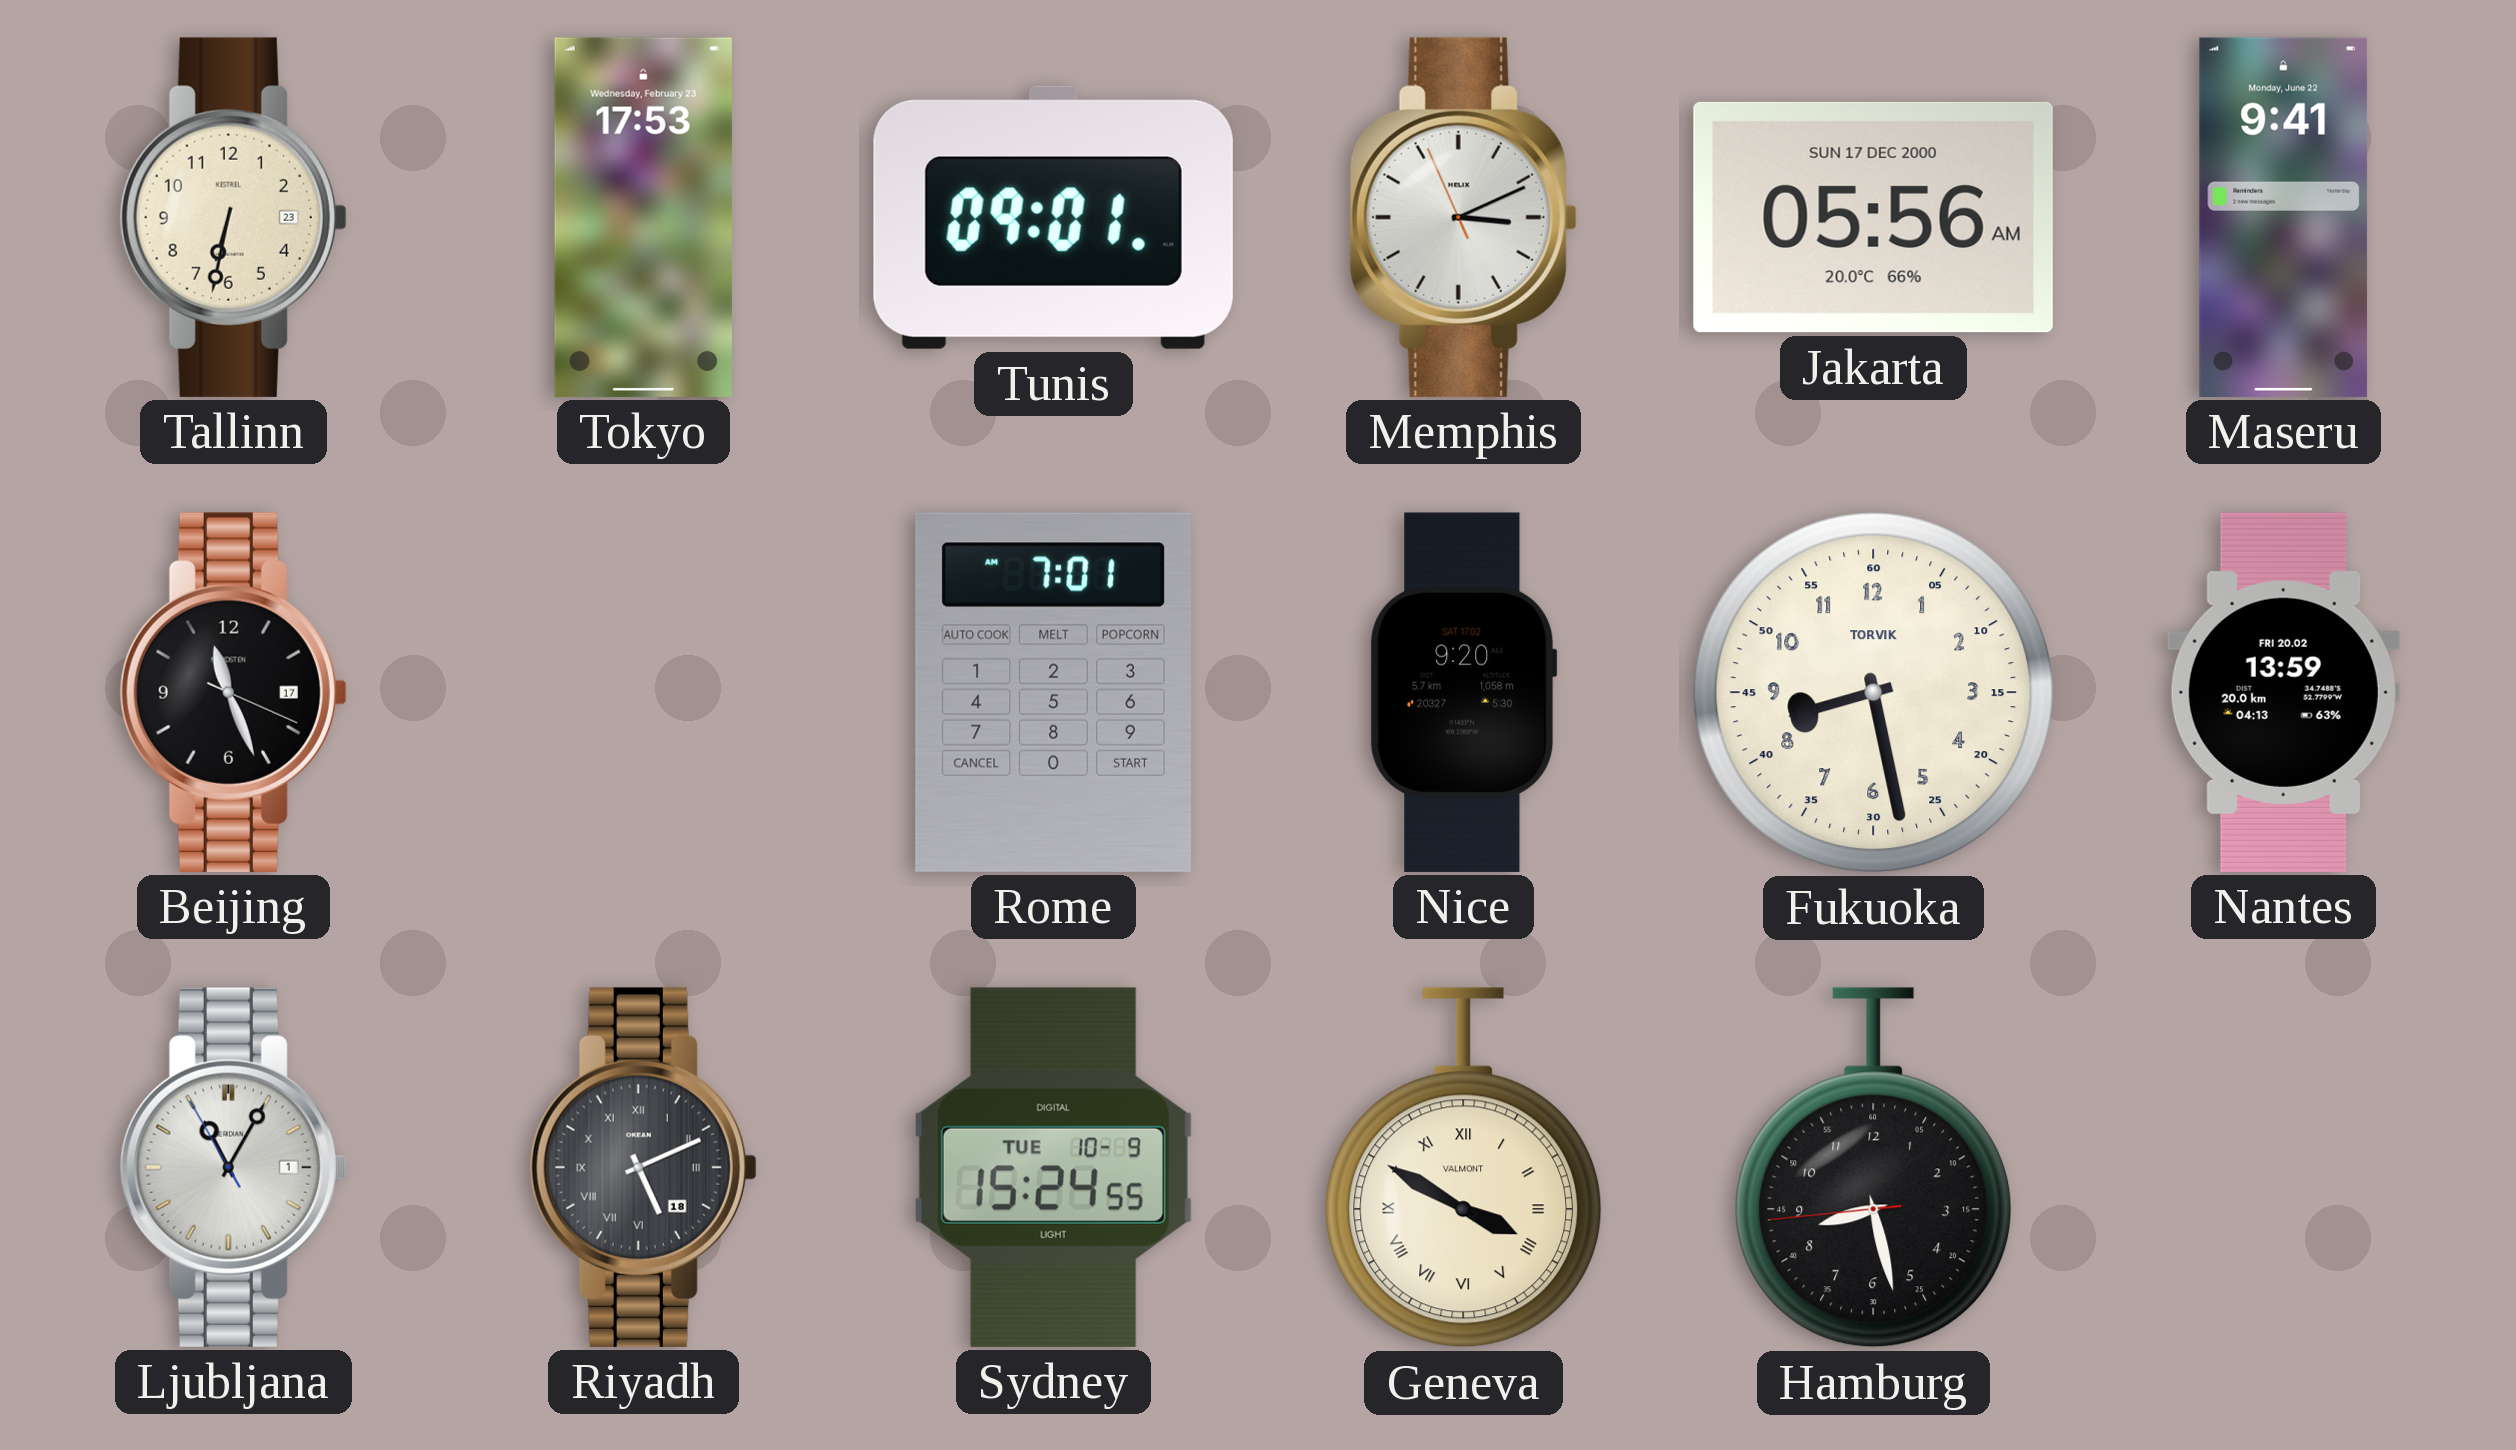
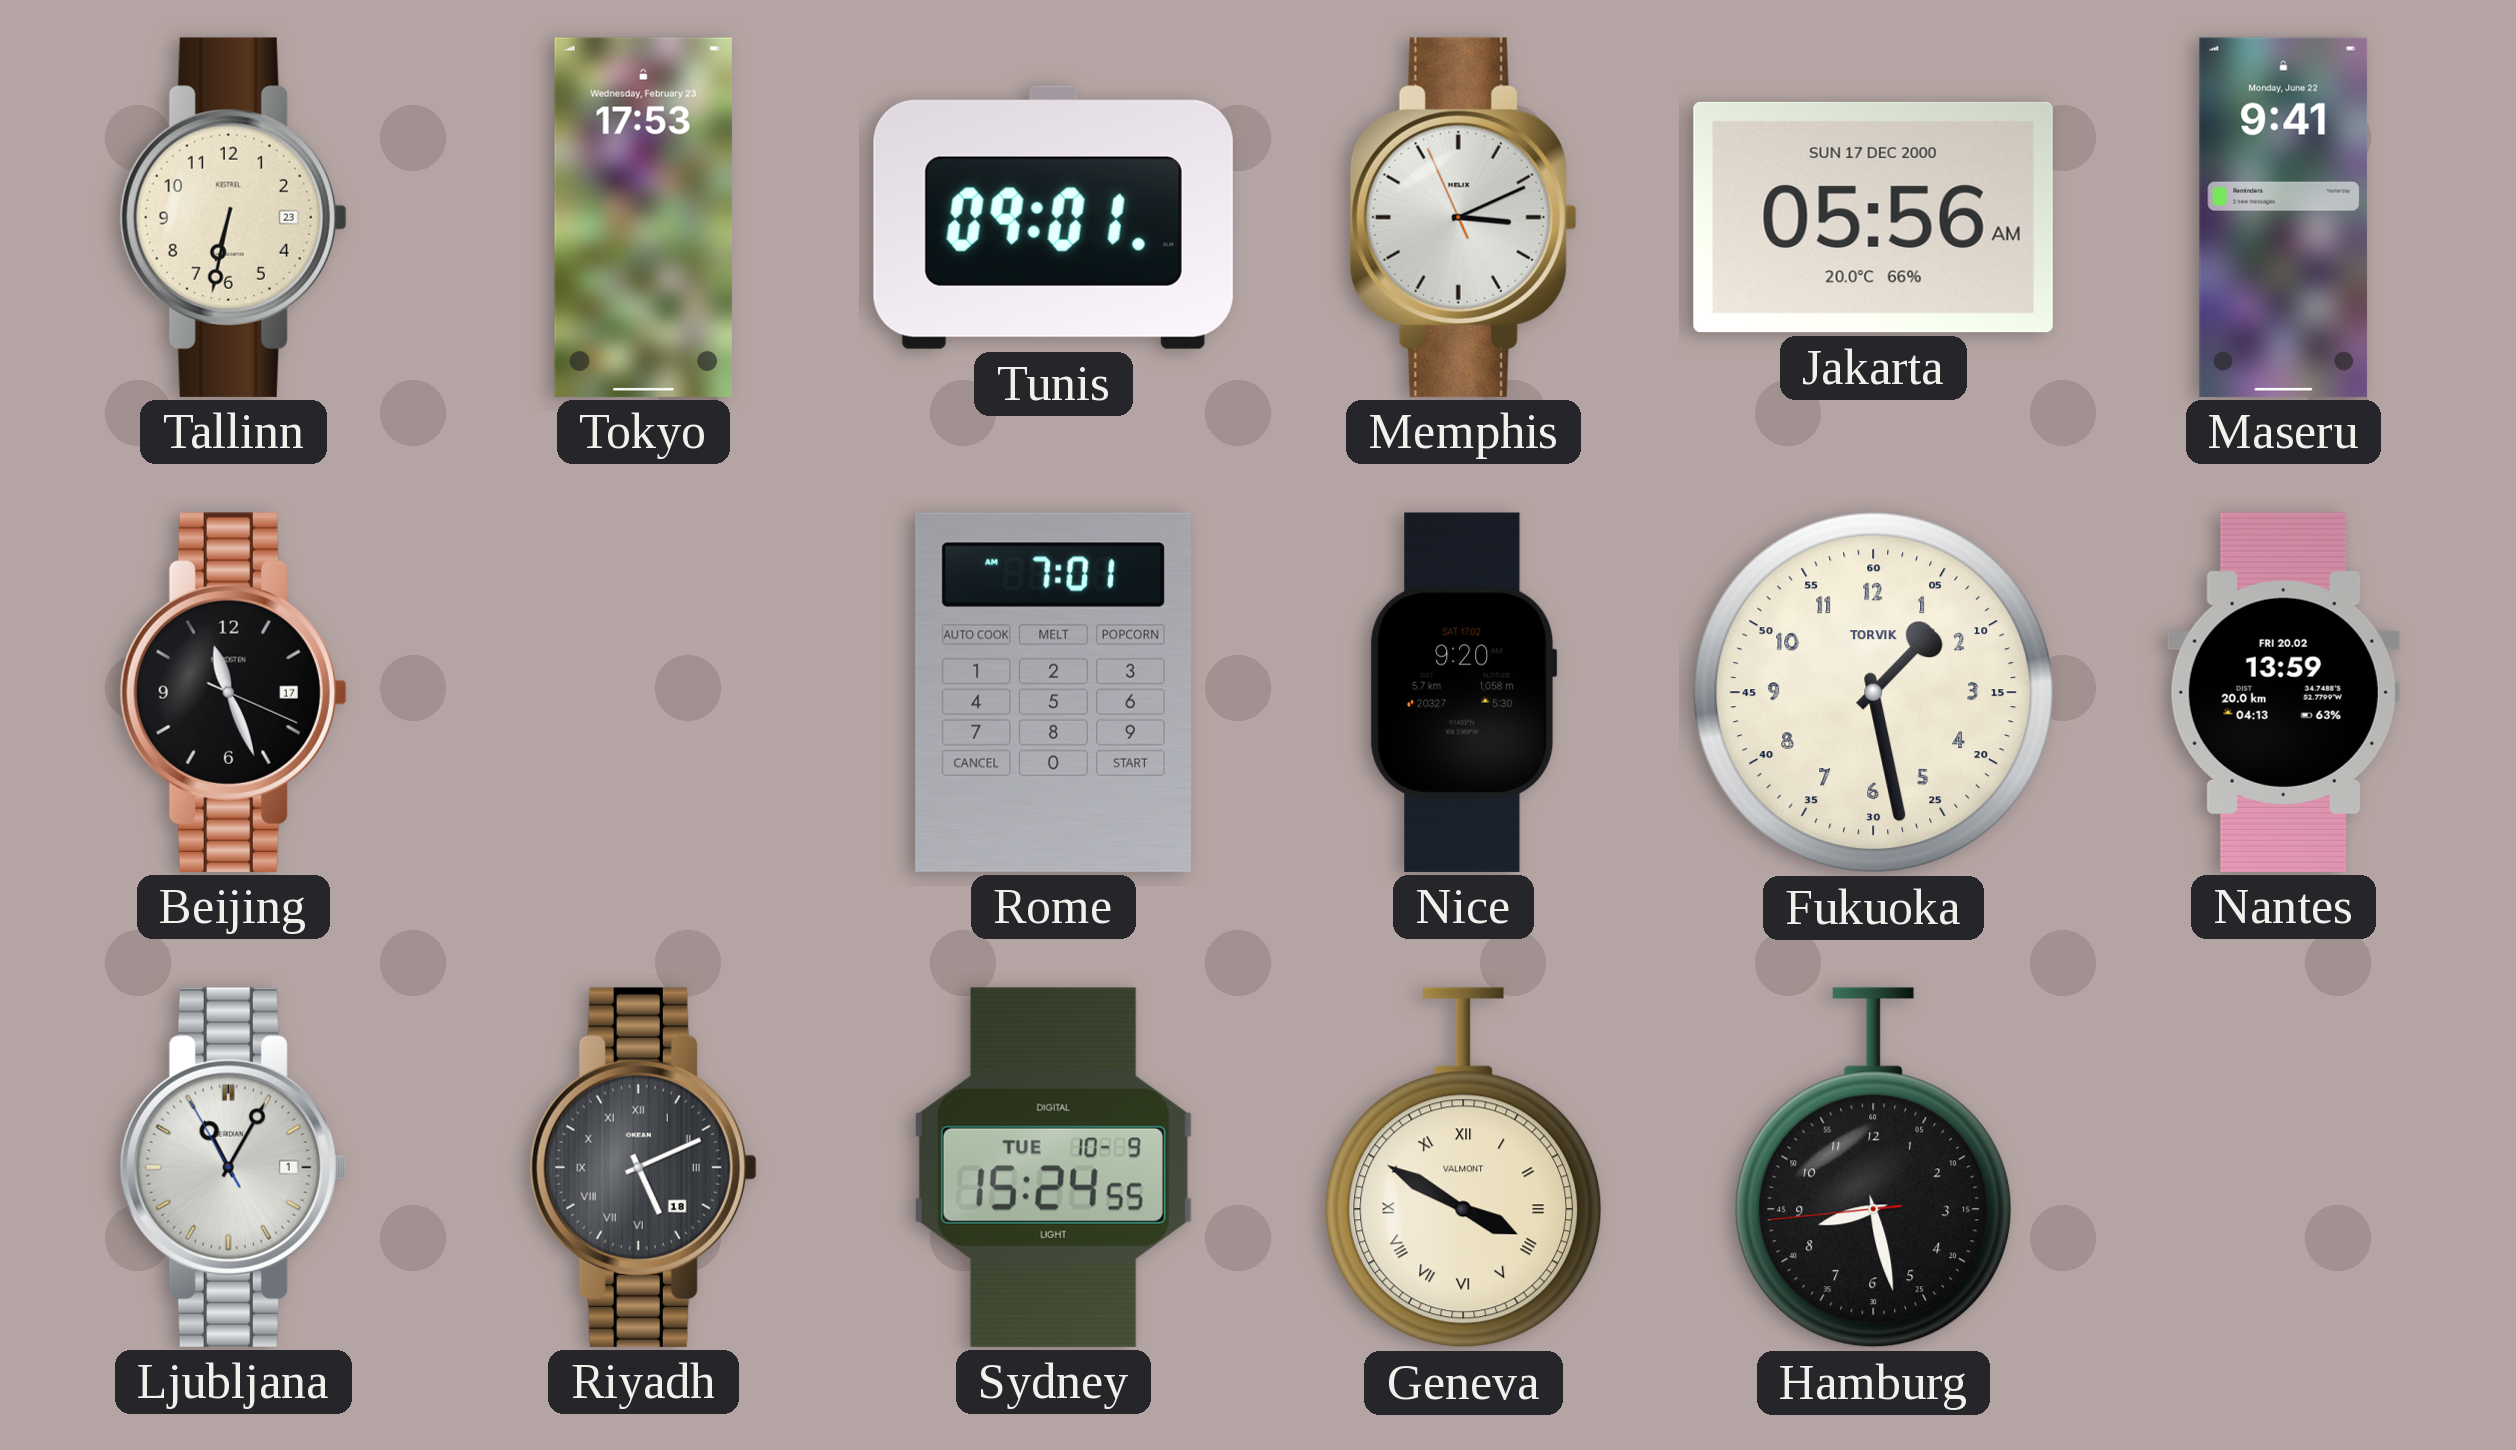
Fukuoka: 8:28 -> 1:28 (1874, 693)
